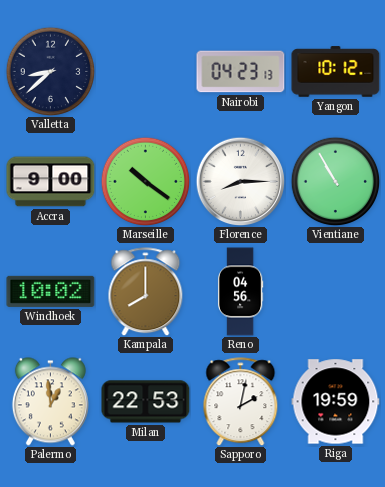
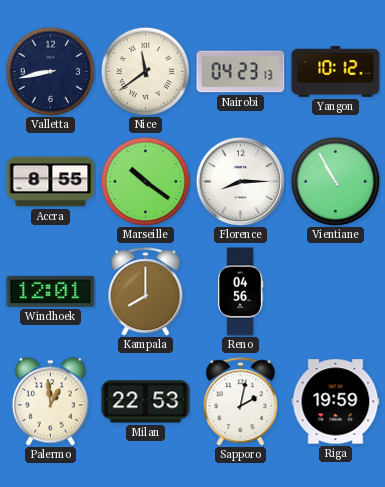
Valletta: 8:38 -> 8:43 (50, 71)
Nice: none -> 11:39 (145, 71)
Accra: 9:00 -> 8:55 (51, 182)
Windhoek: 10:02 -> 12:01 (51, 291)
